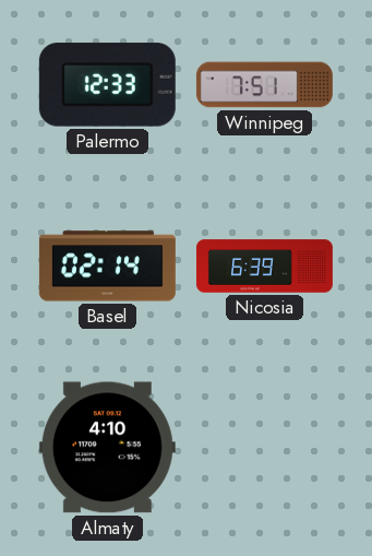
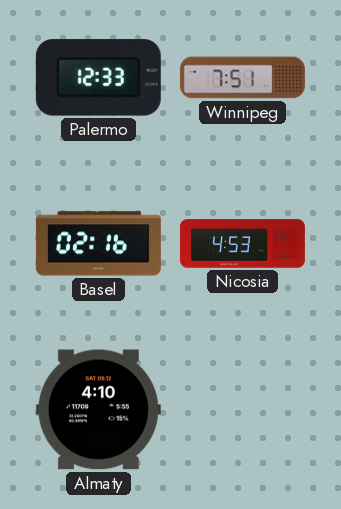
Basel: 02:14 -> 02:16 (98, 244)
Nicosia: 6:39 -> 4:53 (242, 244)
